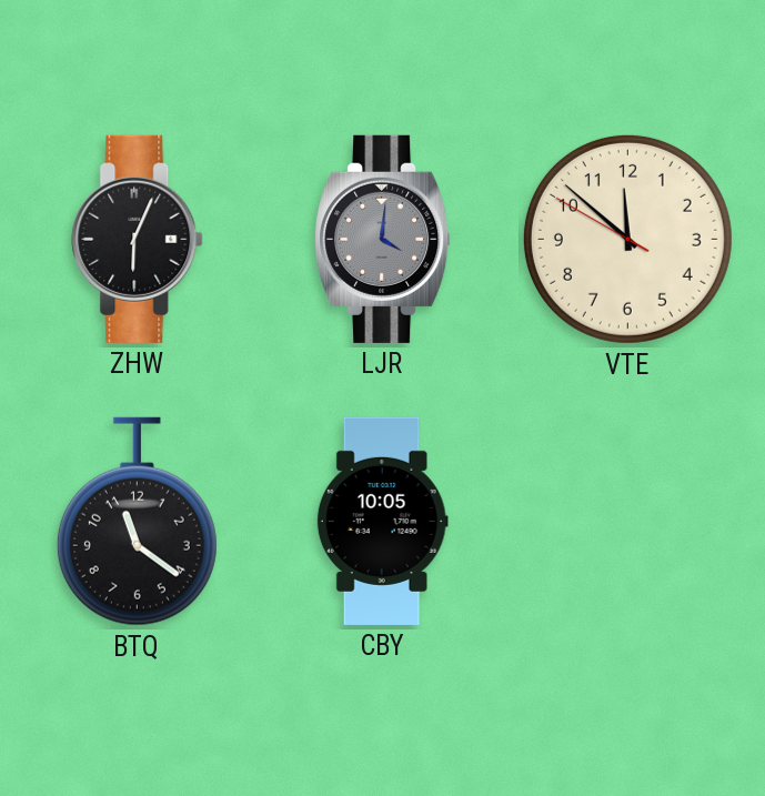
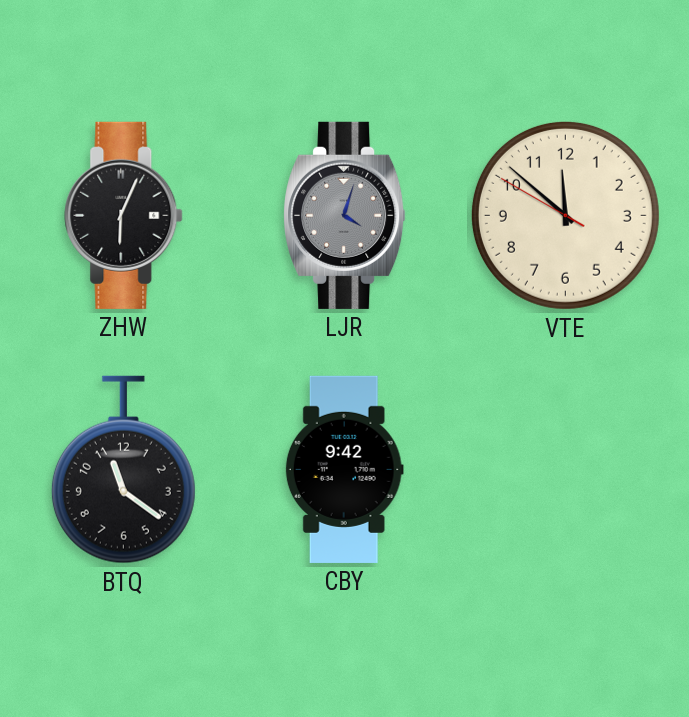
LJR: 4:01 -> 4:03 (345, 215)
CBY: 10:05 -> 9:42 (344, 469)
